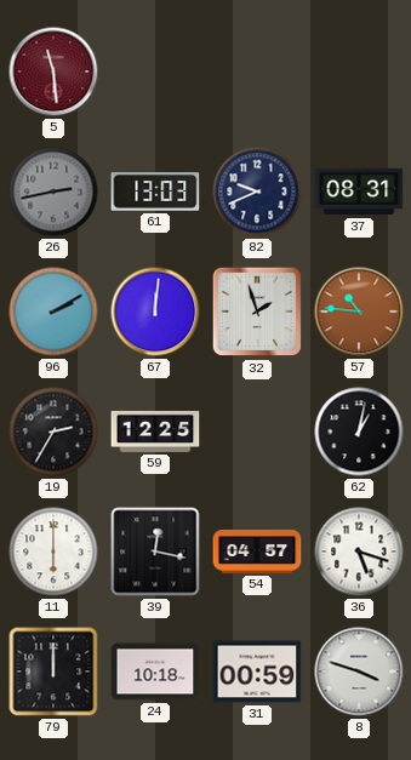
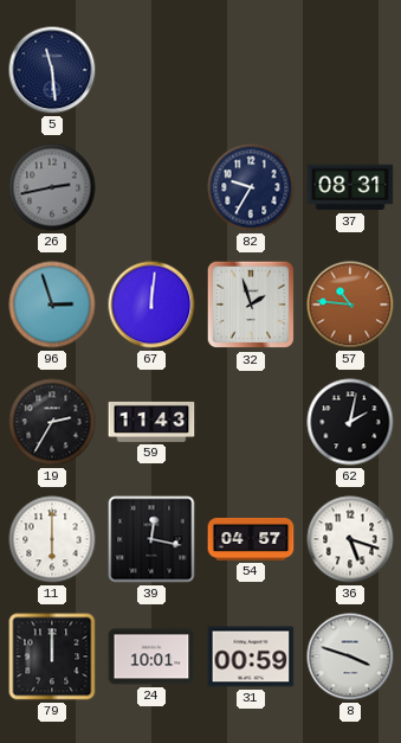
5 dial: burgundy -> navy (52, 70)
61: 13:03 -> none (155, 192)
82: 9:41 -> 9:35 (251, 187)
96: 2:10 -> 2:57 (52, 305)
59: 12:25 -> 11:43 (151, 422)
62: 1:02 -> 2:02 (350, 422)
24: 10:18 -> 10:01 (151, 656)
